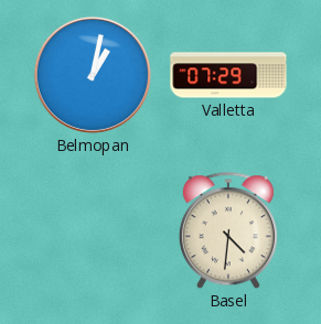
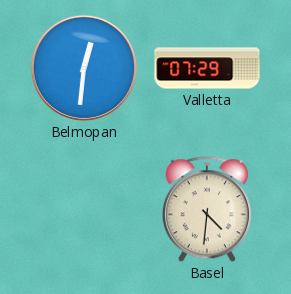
Belmopan: 1:02 -> 12:31 (84, 68)
